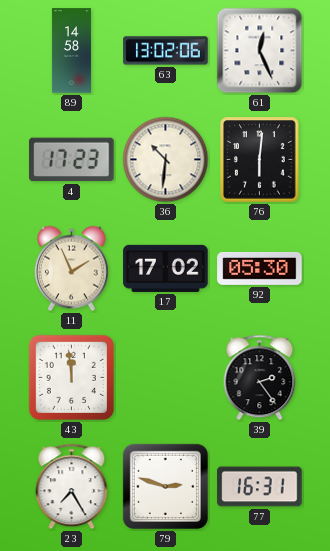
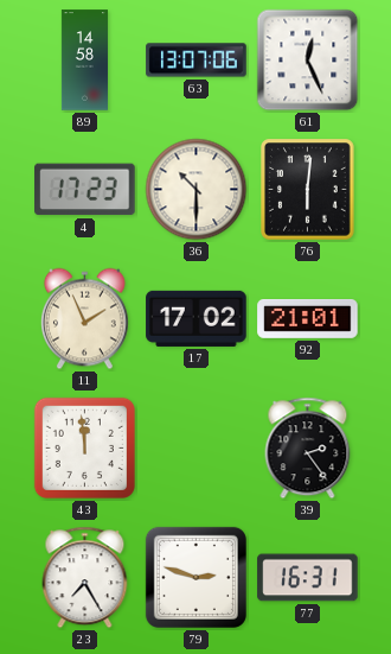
63: 13:02 -> 13:07 (197, 61)
36: 10:31 -> 10:30 (197, 190)
92: 05:30 -> 21:01 (308, 319)
